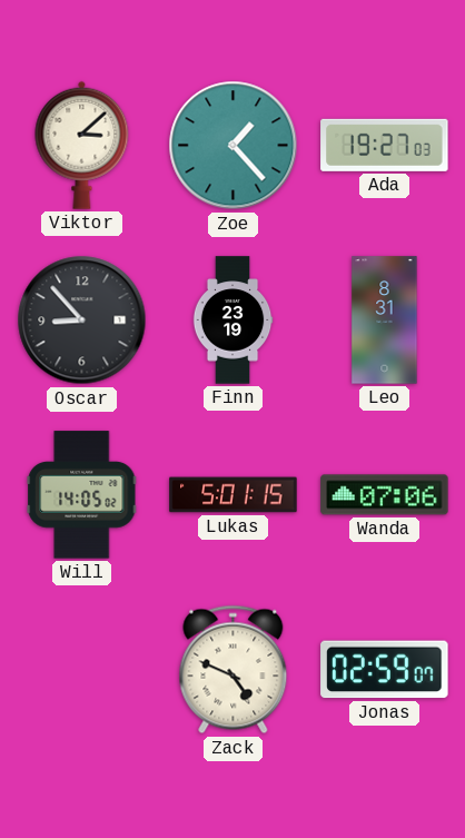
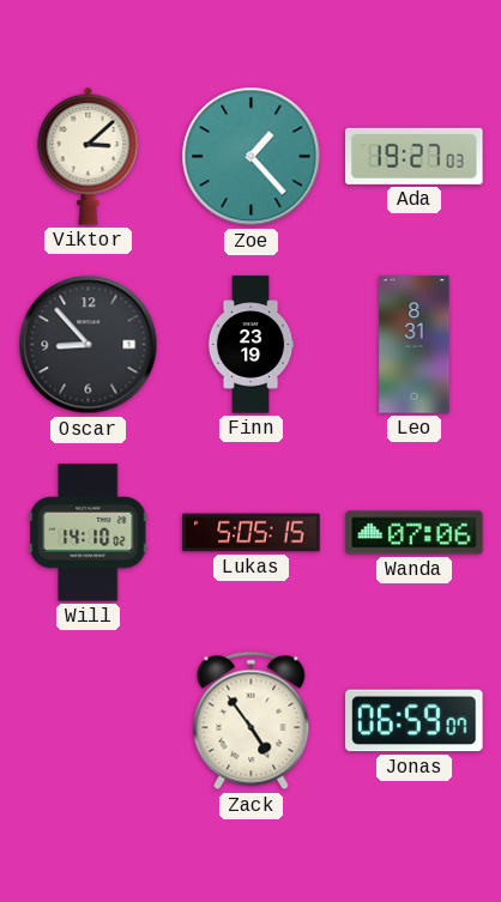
Will: 14:05 -> 14:10 (89, 533)
Lukas: 5:01 -> 5:05 (252, 533)
Zack: 4:49 -> 4:54 (252, 721)
Jonas: 02:59 -> 06:59 (415, 721)
